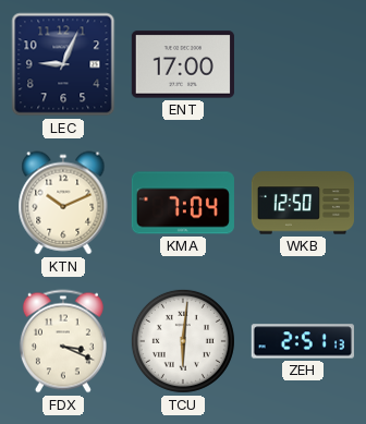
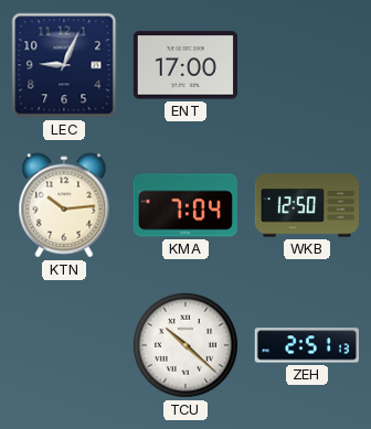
KTN: 10:11 -> 10:14 (64, 205)
FDX: 3:19 -> none (63, 341)
TCU: 6:01 -> 10:22 (185, 345)
